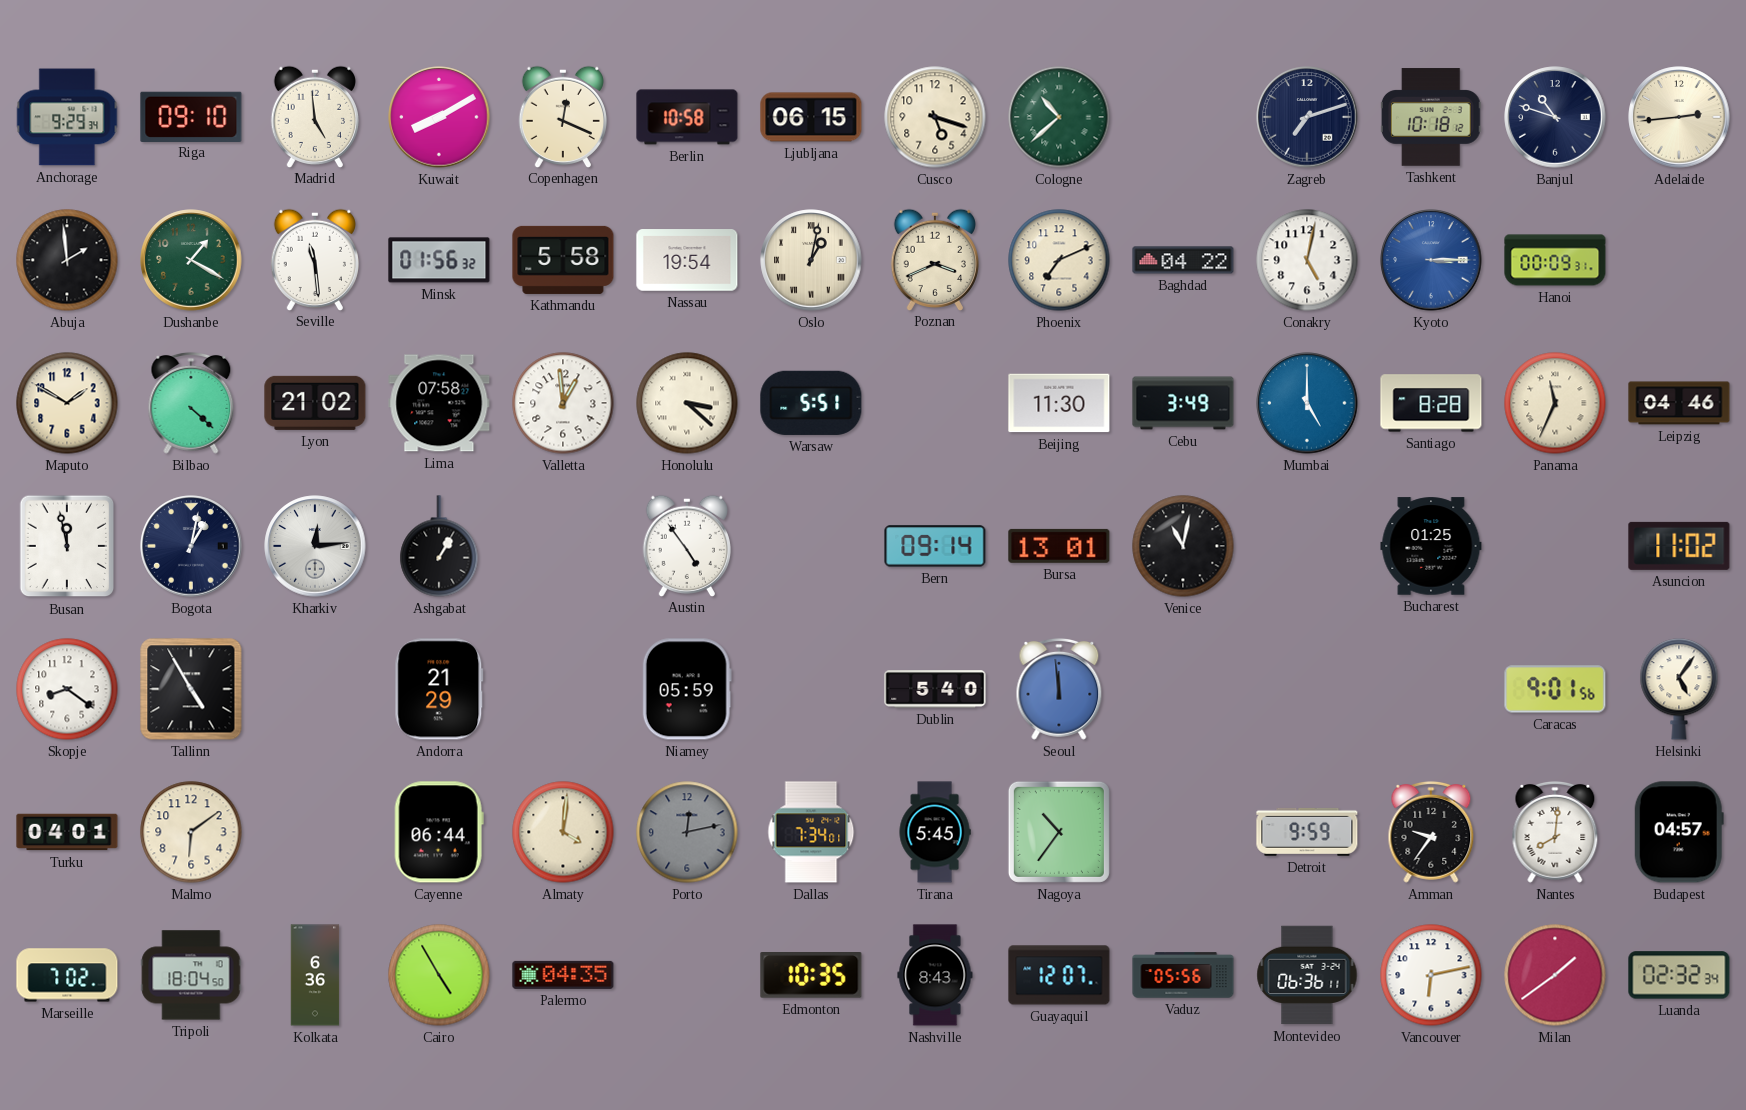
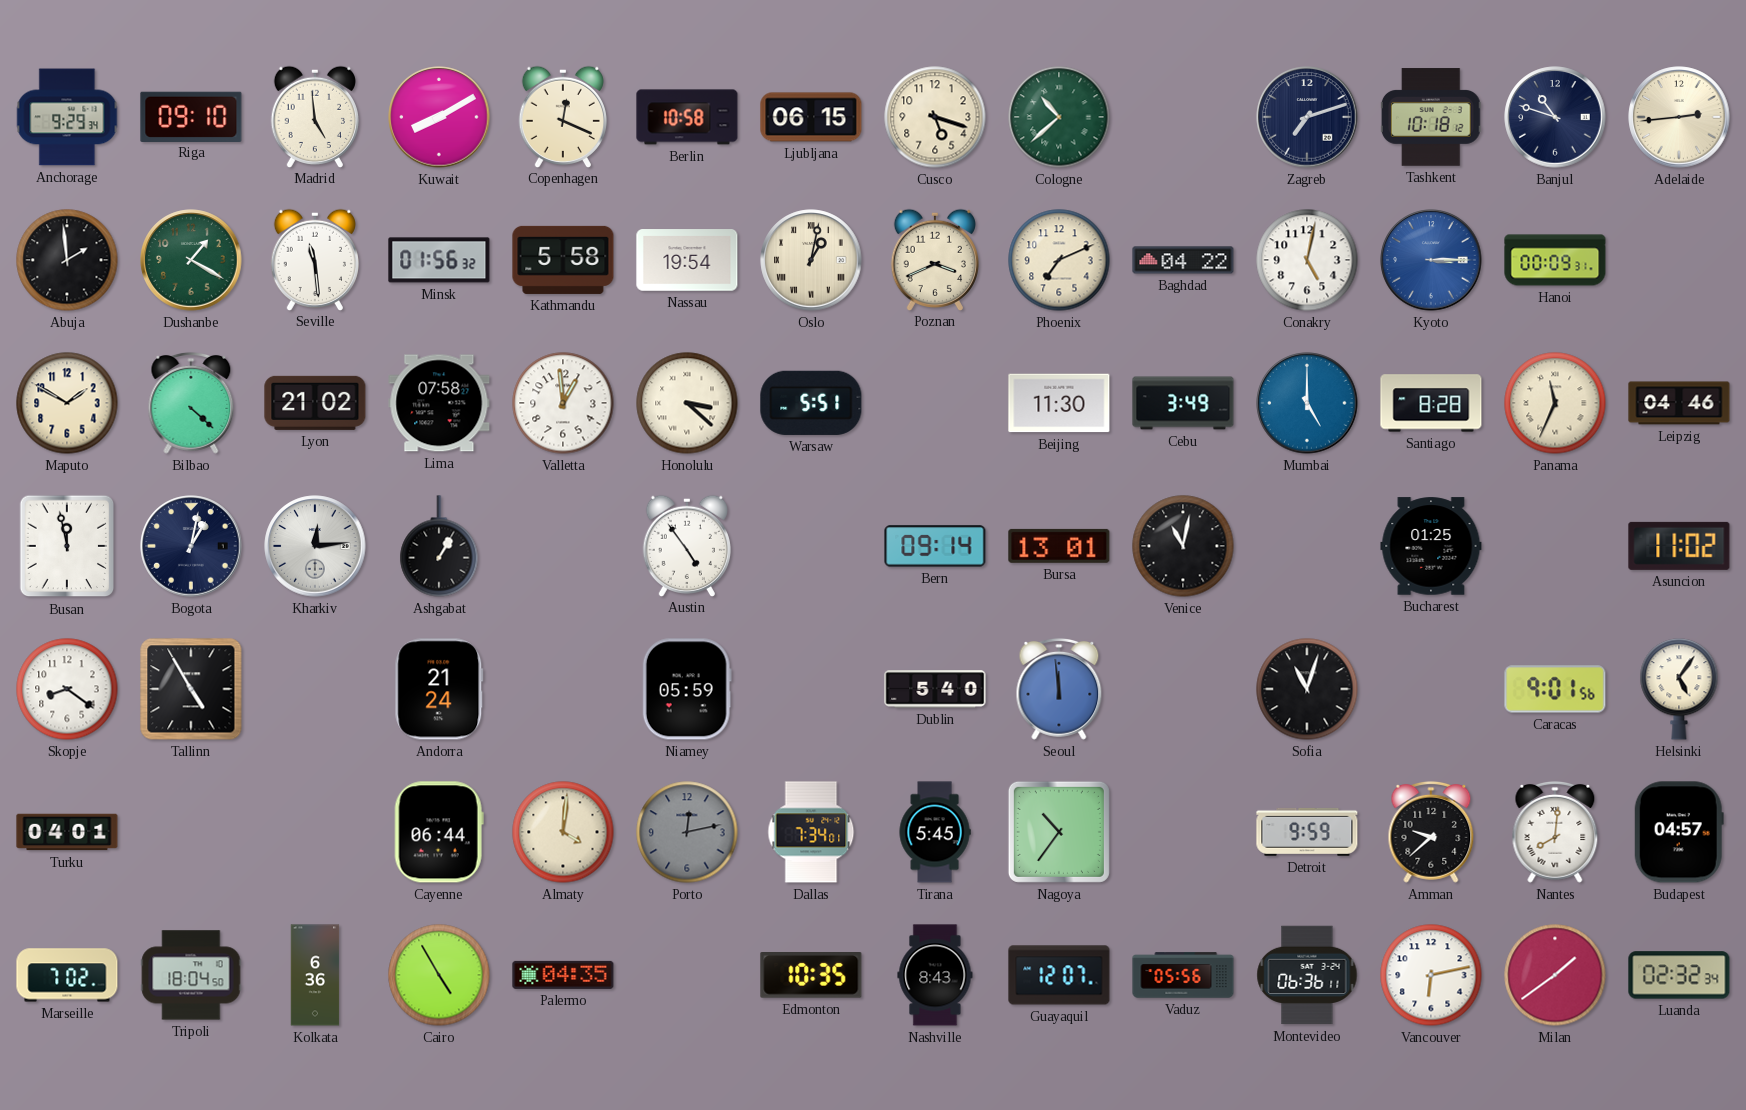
Andorra: 21:29 -> 21:24 (439, 689)
Sofia: none -> 11:03 (1307, 689)
Malmo: 6:09 -> none (191, 832)
Amman: 9:36 -> 9:38 (1431, 832)
